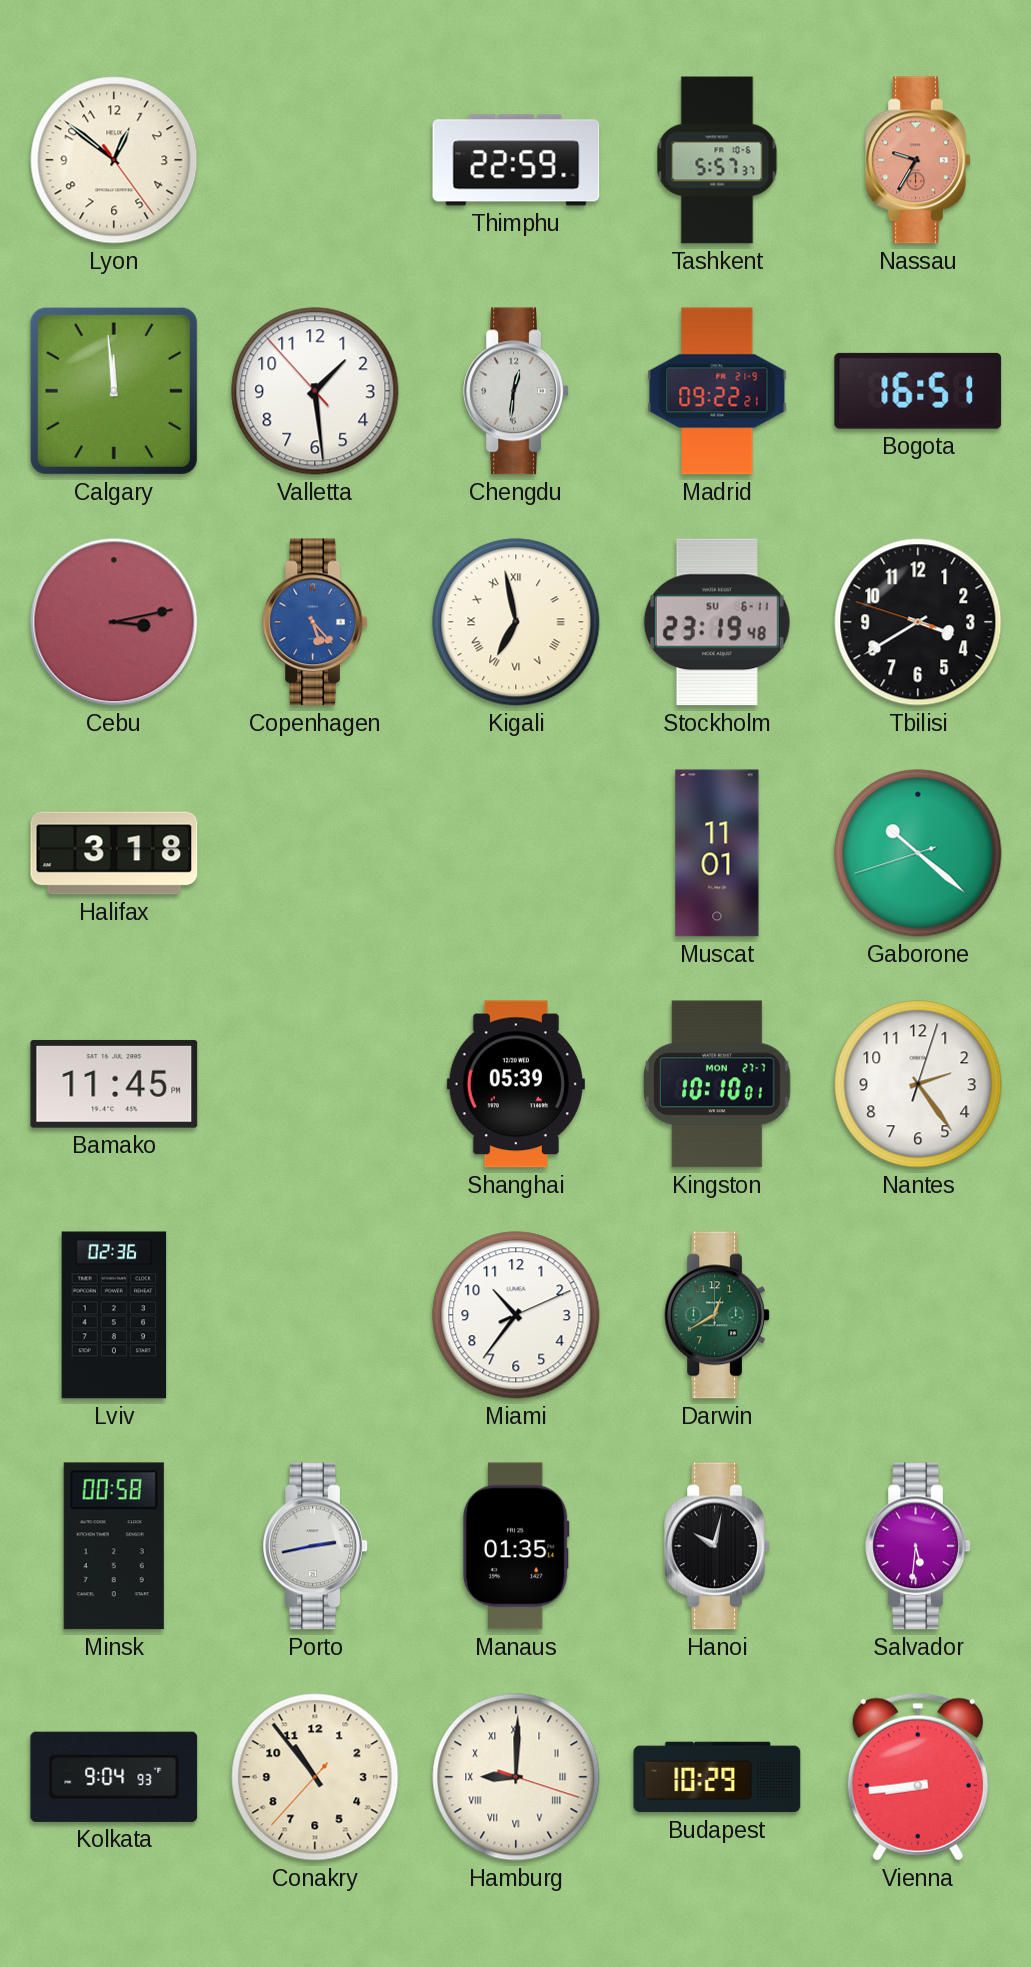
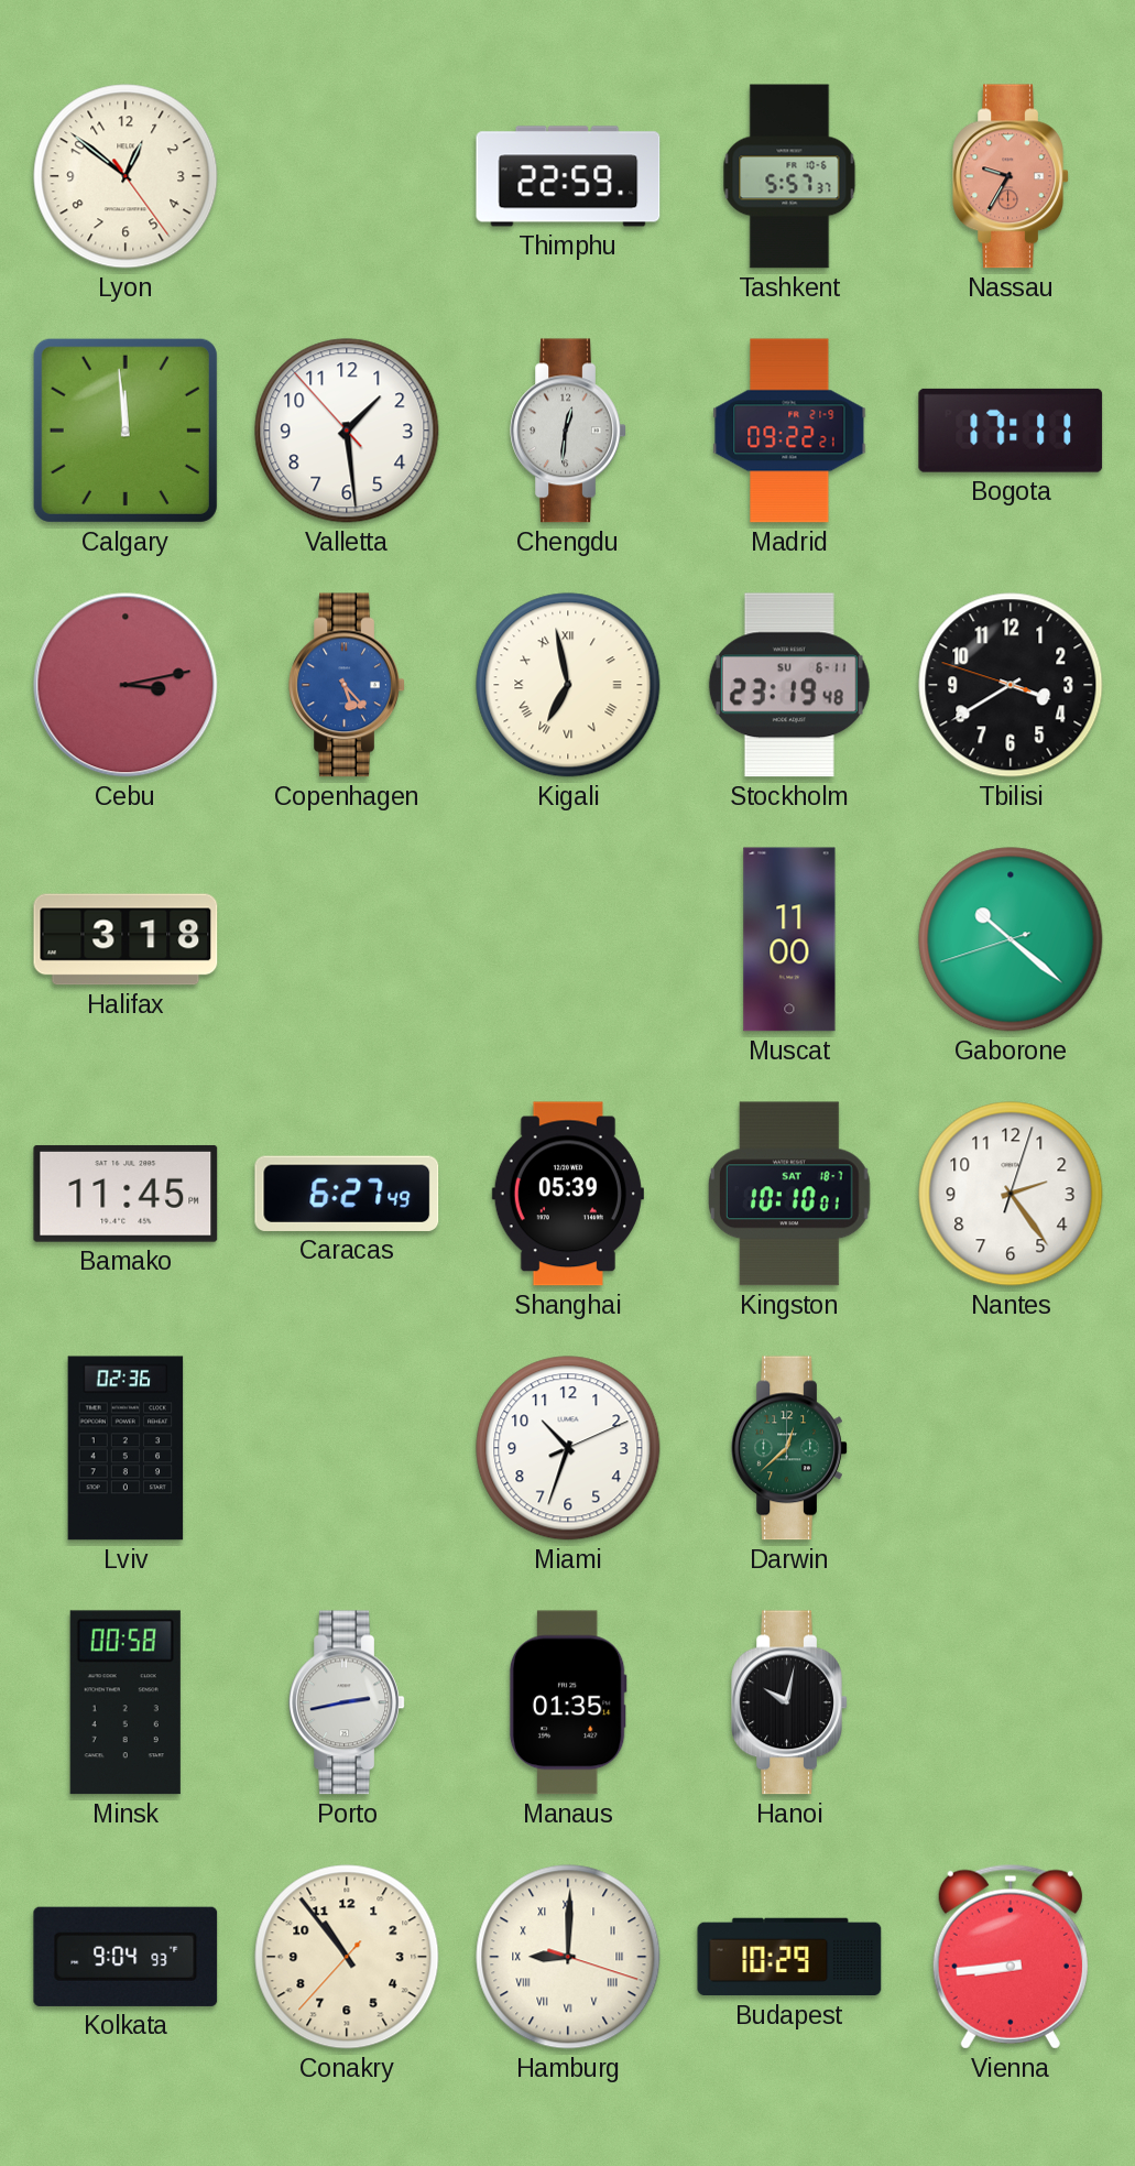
Bogota: 16:51 -> 17:11 (1011, 431)
Muscat: 11:01 -> 11:00 (789, 939)
Caracas: none -> 6:27 (347, 1194)
Kingston date: MON 27-7 -> SAT 18-7 (789, 1194)
Miami: 10:36 -> 10:33 (568, 1448)
Darwin: 12:40 -> 12:38 (789, 1448)
Salvador: 5:31 -> none (918, 1546)
